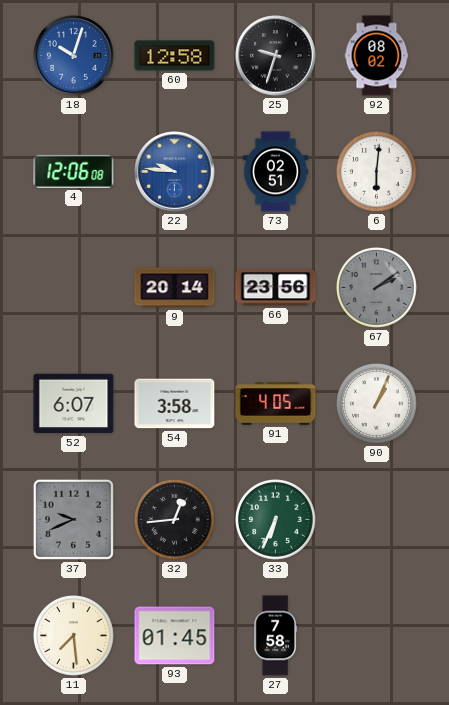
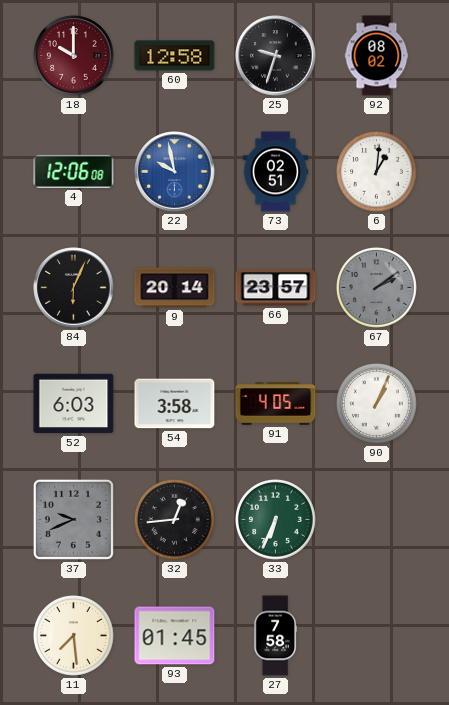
18: 10:03 -> 10:00 (74, 56)
18 dial: blue -> burgundy (74, 56)
22: 9:46 -> 9:58 (175, 172)
6: 6:01 -> 1:01 (377, 172)
84: none -> 6:04 (74, 288)
66: 23:56 -> 23:57 (276, 288)
52: 6:07 -> 6:03 (74, 404)
